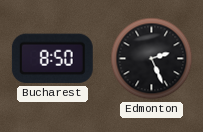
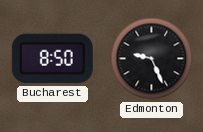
Edmonton: 2:26 -> 9:26 (152, 59)
